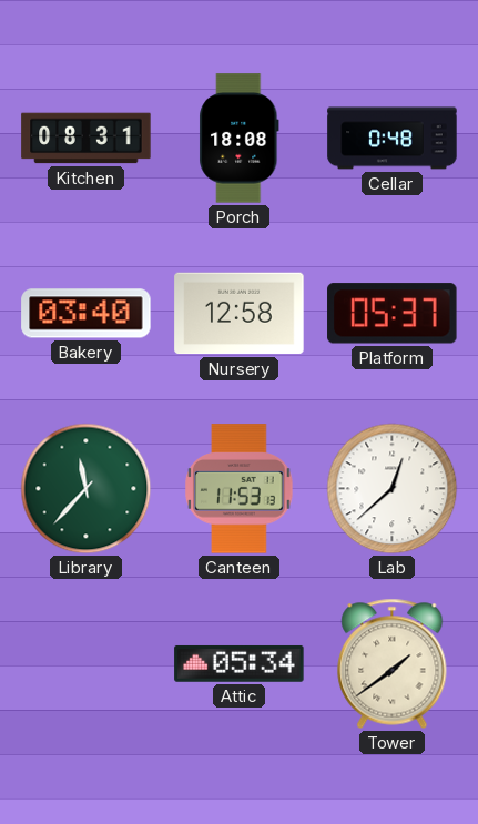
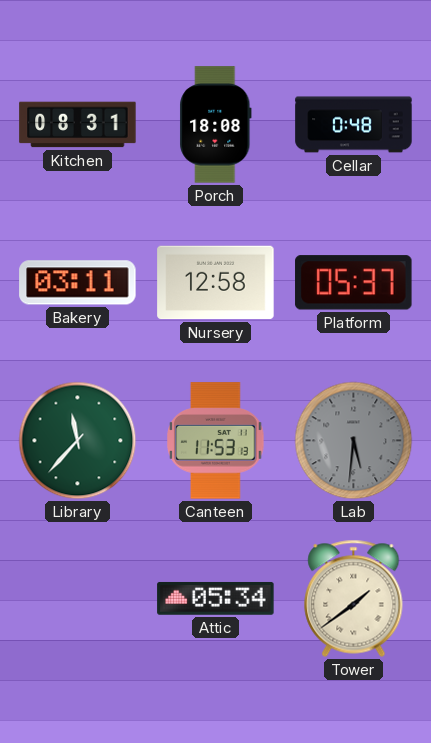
Bakery: 03:40 -> 03:11 (78, 283)
Lab: 12:38 -> 5:31 (354, 441)
Lab dial: white -> grey (354, 441)
